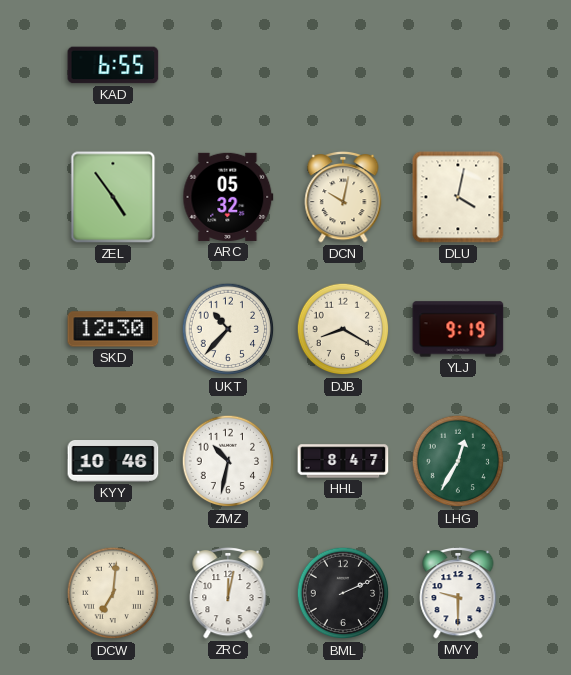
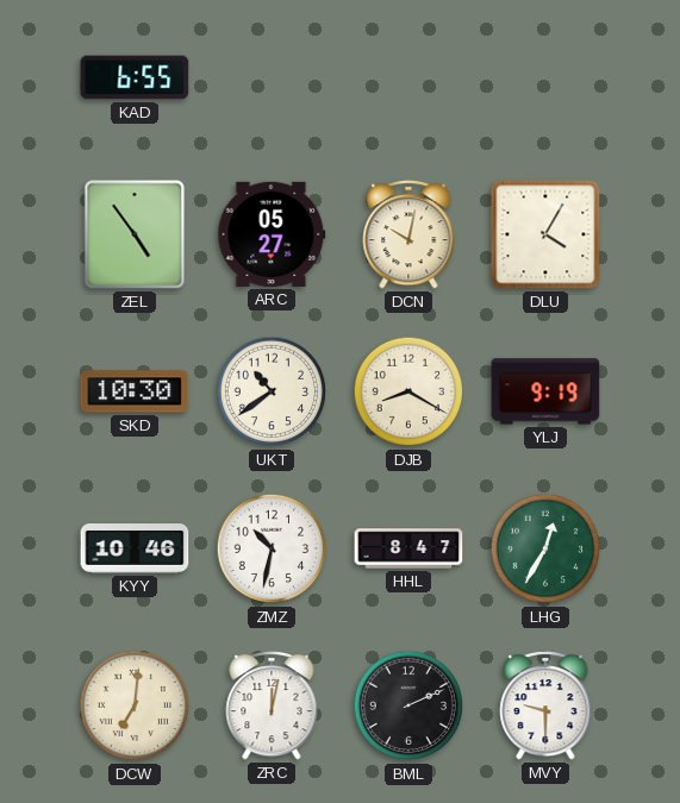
ARC: 05:32 -> 05:27 (272, 234)
DLU: 4:02 -> 4:05 (545, 234)
SKD: 12:30 -> 10:30 (135, 391)
UKT: 10:37 -> 10:39 (272, 391)
